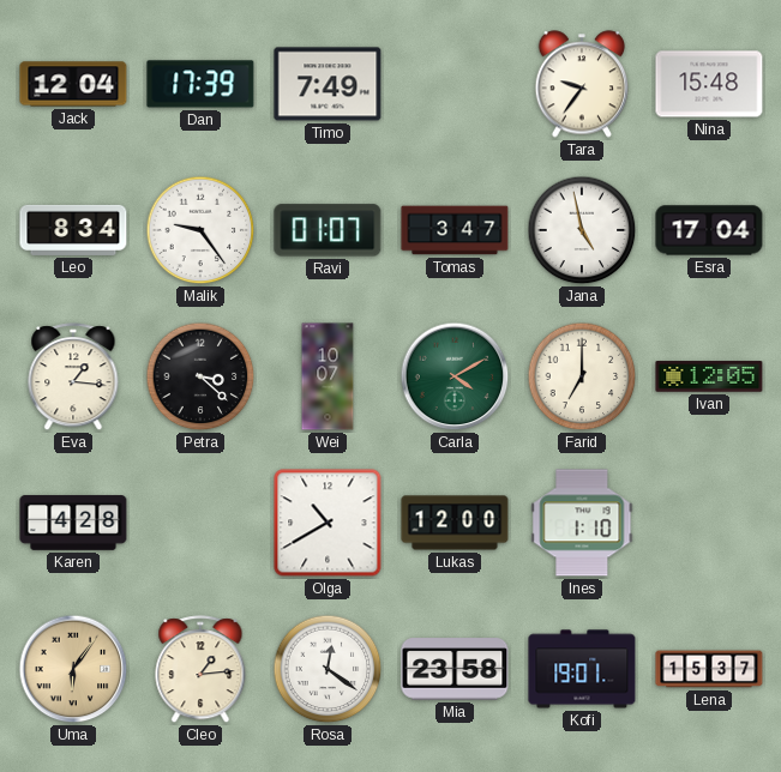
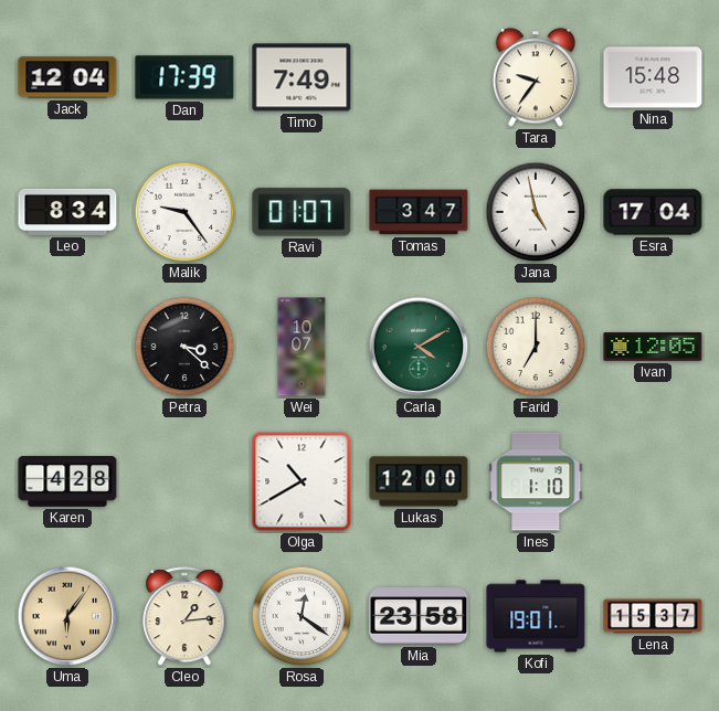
Eva: 1:16 -> none (73, 378)
